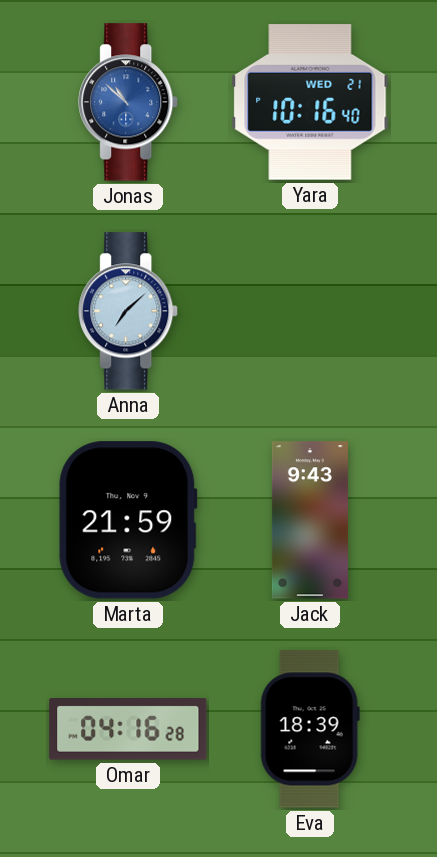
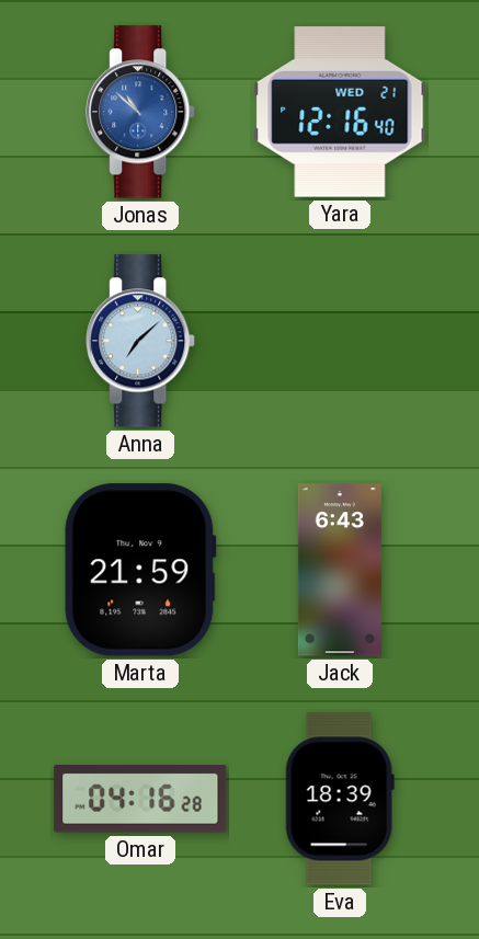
Yara: 10:16 -> 12:16 (340, 112)
Jack: 9:43 -> 6:43 (340, 570)
